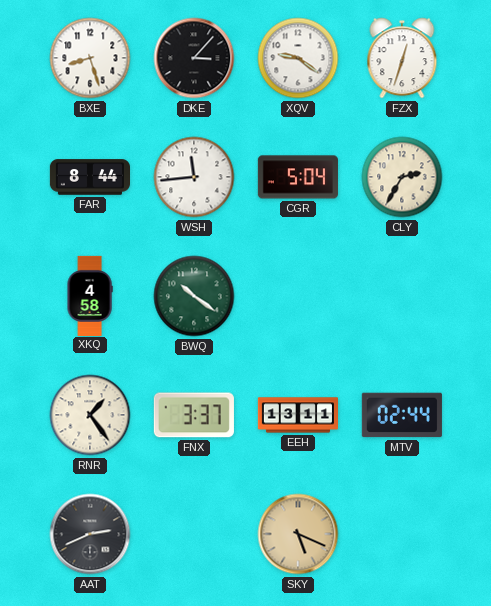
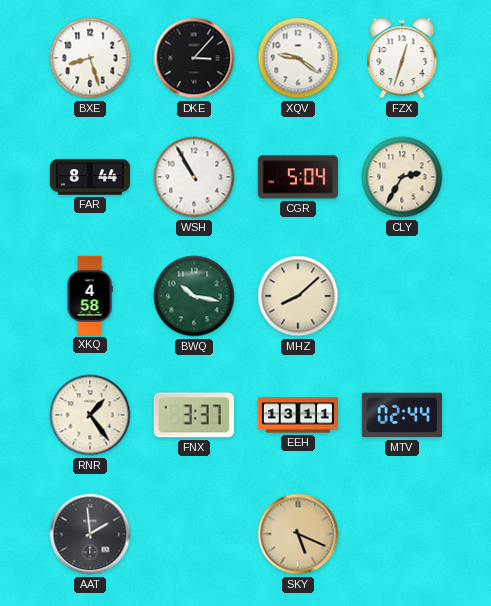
WSH: 11:44 -> 10:55 (194, 177)
BWQ: 10:21 -> 10:17 (194, 296)
MHZ: none -> 8:08 (298, 296)
AAT: 2:41 -> 1:59 (90, 534)
